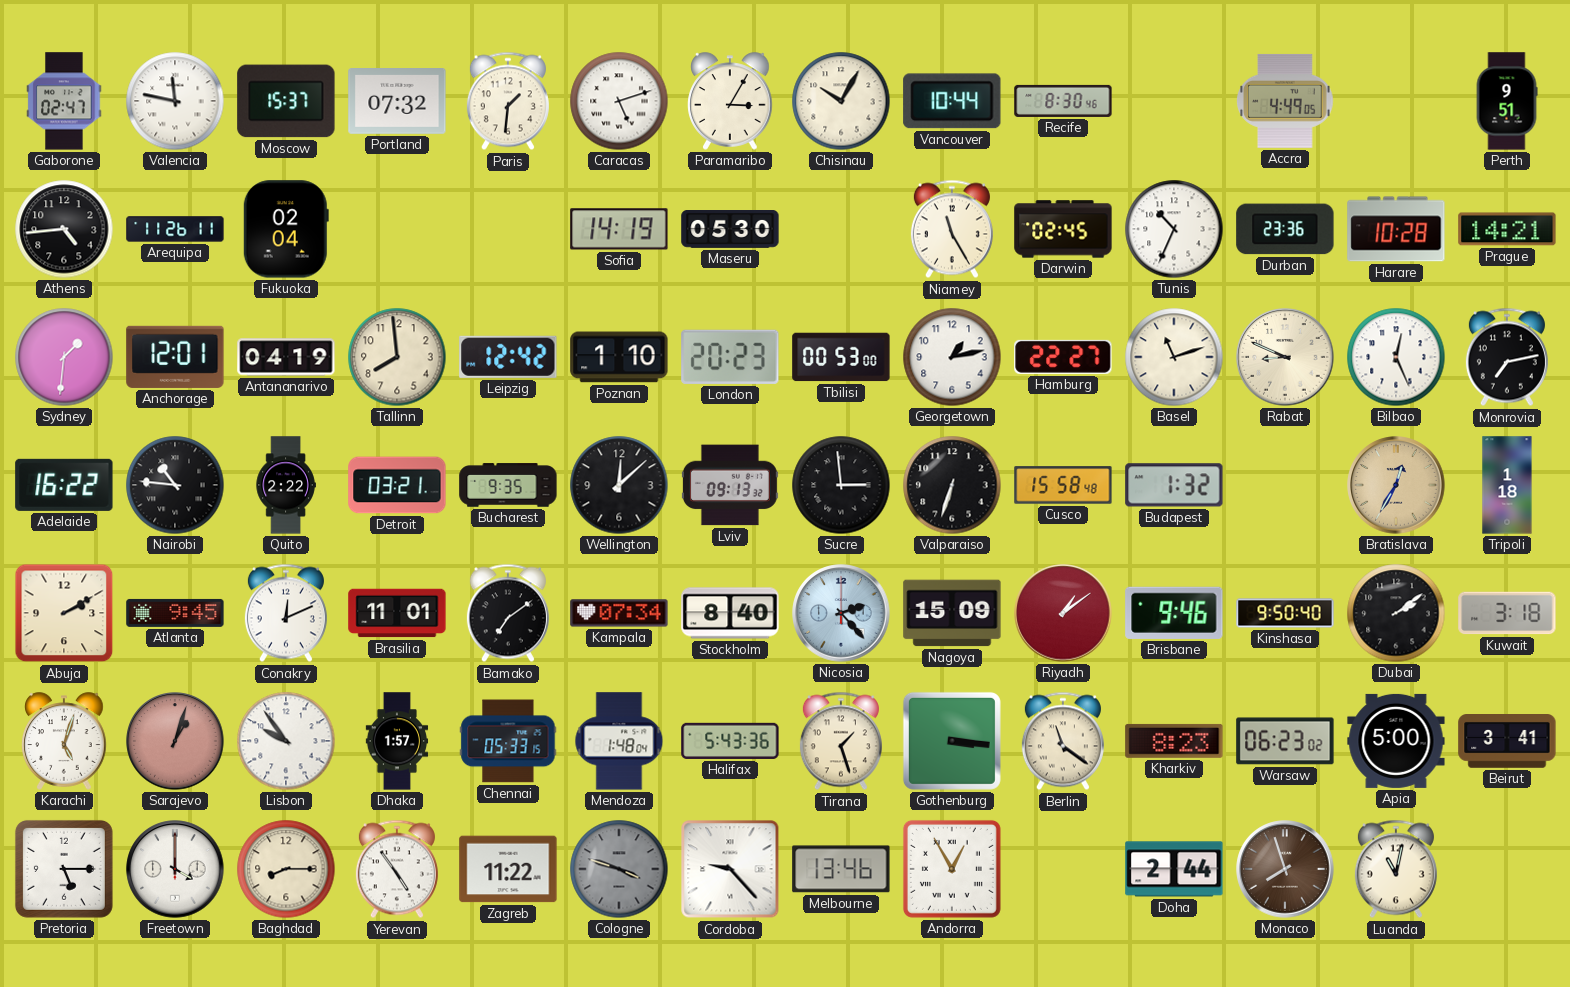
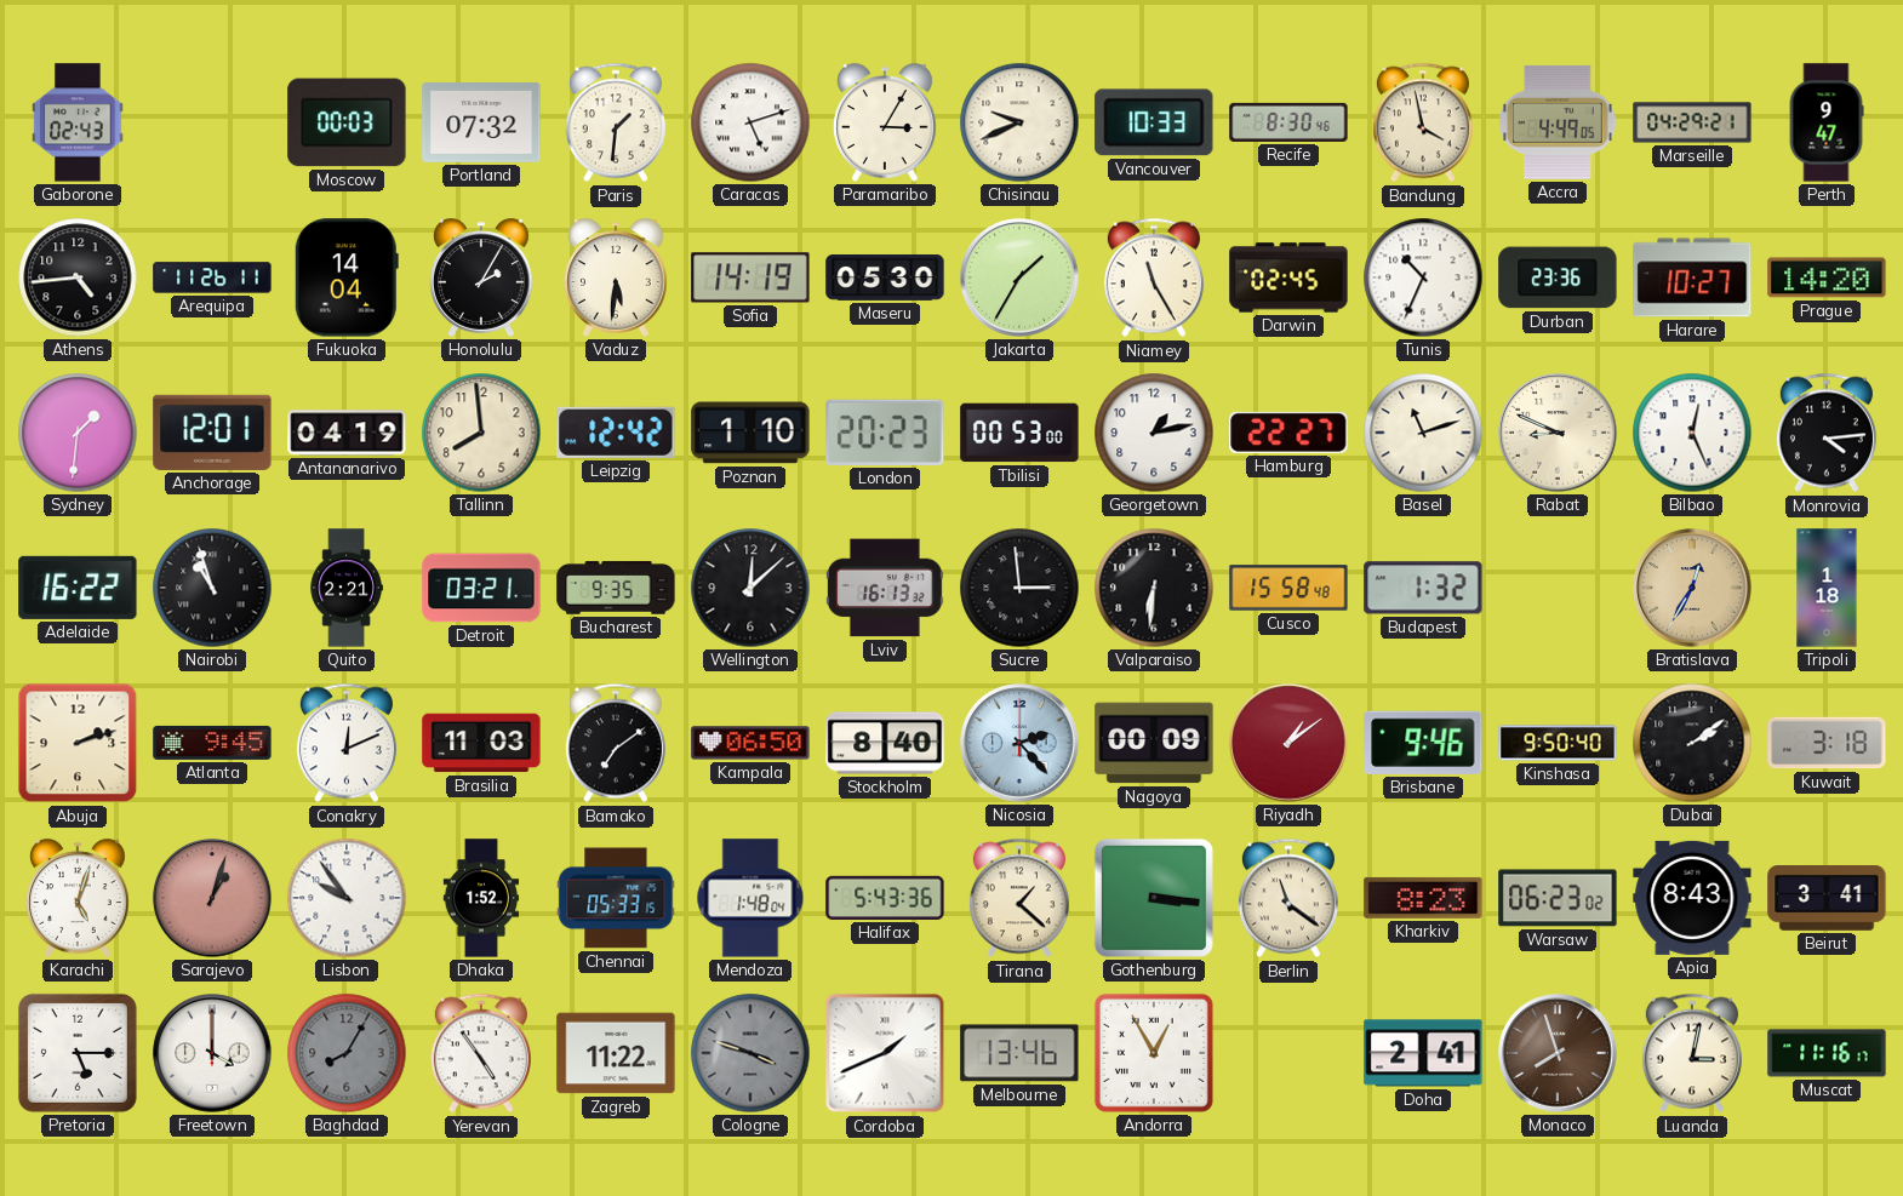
Gaborone: 02:47 -> 02:43 (78, 122)
Valencia: 11:47 -> none (175, 101)
Moscow: 15:37 -> 00:03 (347, 122)
Chisinau: 10:05 -> 9:41 (1019, 122)
Vancouver: 10:44 -> 10:33 (1154, 122)
Bandung: none -> 3:58 (1423, 122)
Marseille: none -> 04:29 (1692, 122)
Perth: 9:51 -> 9:47 (1827, 122)
Fukuoka: 02:04 -> 14:04 (347, 277)
Honolulu: none -> 2:05 (481, 277)
Vaduz: none -> 5:31 (616, 277)
Jakarta: none -> 1:35 (1019, 277)
Harare: 10:28 -> 10:27 (1692, 277)
Prague: 14:21 -> 14:20 (1827, 277)
Monrovia: 7:13 -> 4:14 (1827, 433)
Nairobi: 10:46 -> 10:57 (212, 588)
Quito: 2:22 -> 2:21 (347, 588)
Lviv: 09:13 -> 16:13 (885, 588)
Valparaiso: 6:33 -> 6:31 (1154, 588)
Abuja: 2:10 -> 2:12 (78, 743)
Brasilia: 11:01 -> 11:03 (481, 743)
Kampala: 07:34 -> 06:50 (750, 743)
Nagoya: 15:09 -> 00:09 (1154, 743)
Dhaka: 1:57 -> 1:52 (481, 898)
Tirana: 1:27 -> 1:22 (1019, 898)
Apia: 5:00 -> 8:43 (1692, 898)
Baghdad: 8:15 -> 8:05 (347, 1053)
Baghdad dial: cream -> grey (347, 1053)
Cordoba: 9:23 -> 1:41 (885, 1053)
Doha: 2:44 -> 2:41 (1423, 1053)
Luanda: 11:02 -> 3:02 (1692, 1053)
Muscat: none -> 11:16 (1827, 1053)
